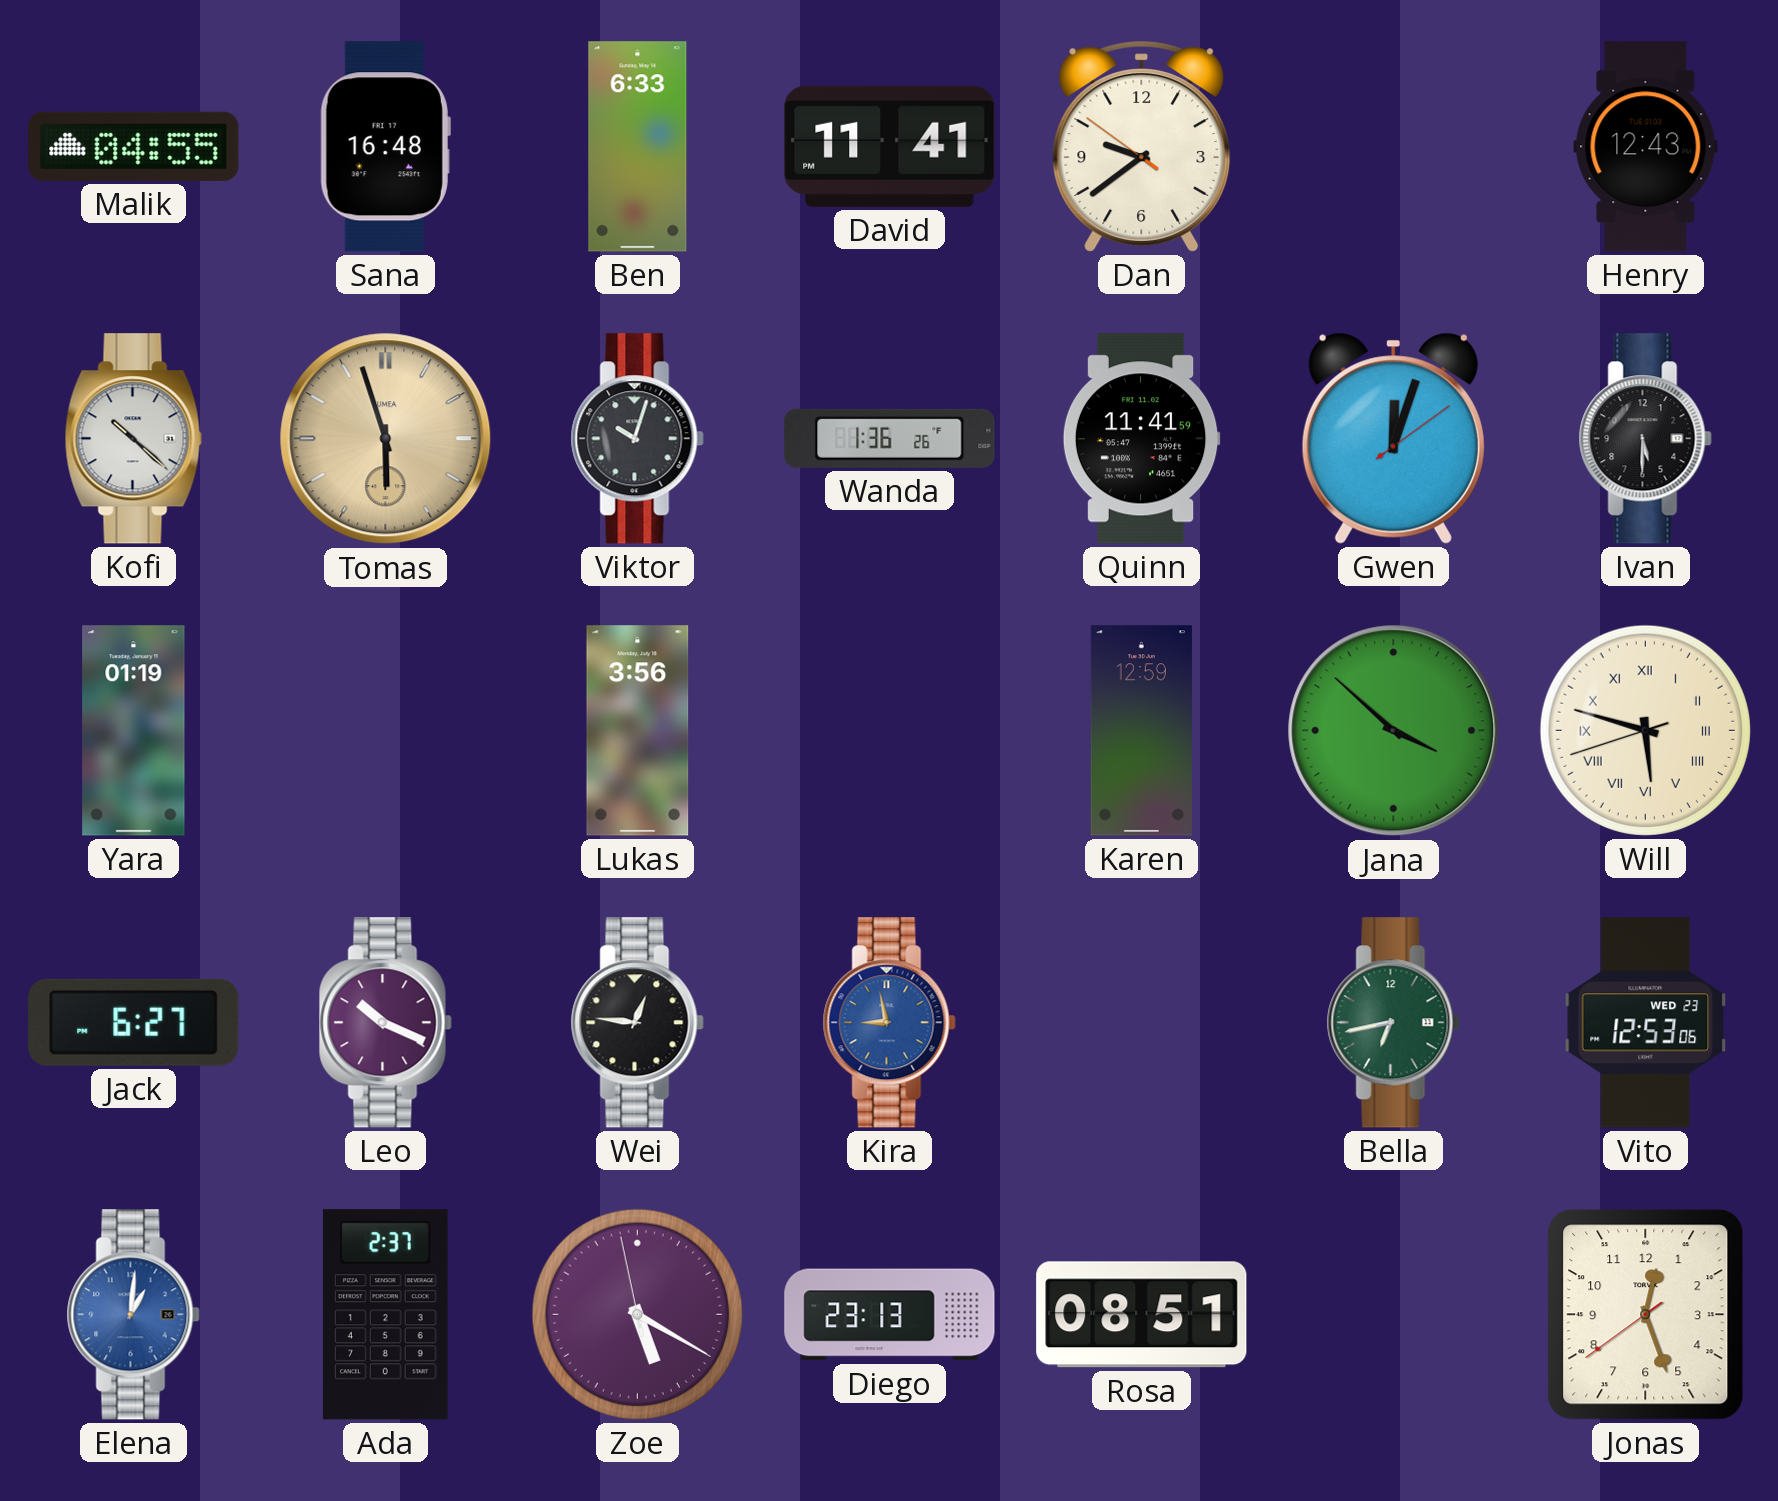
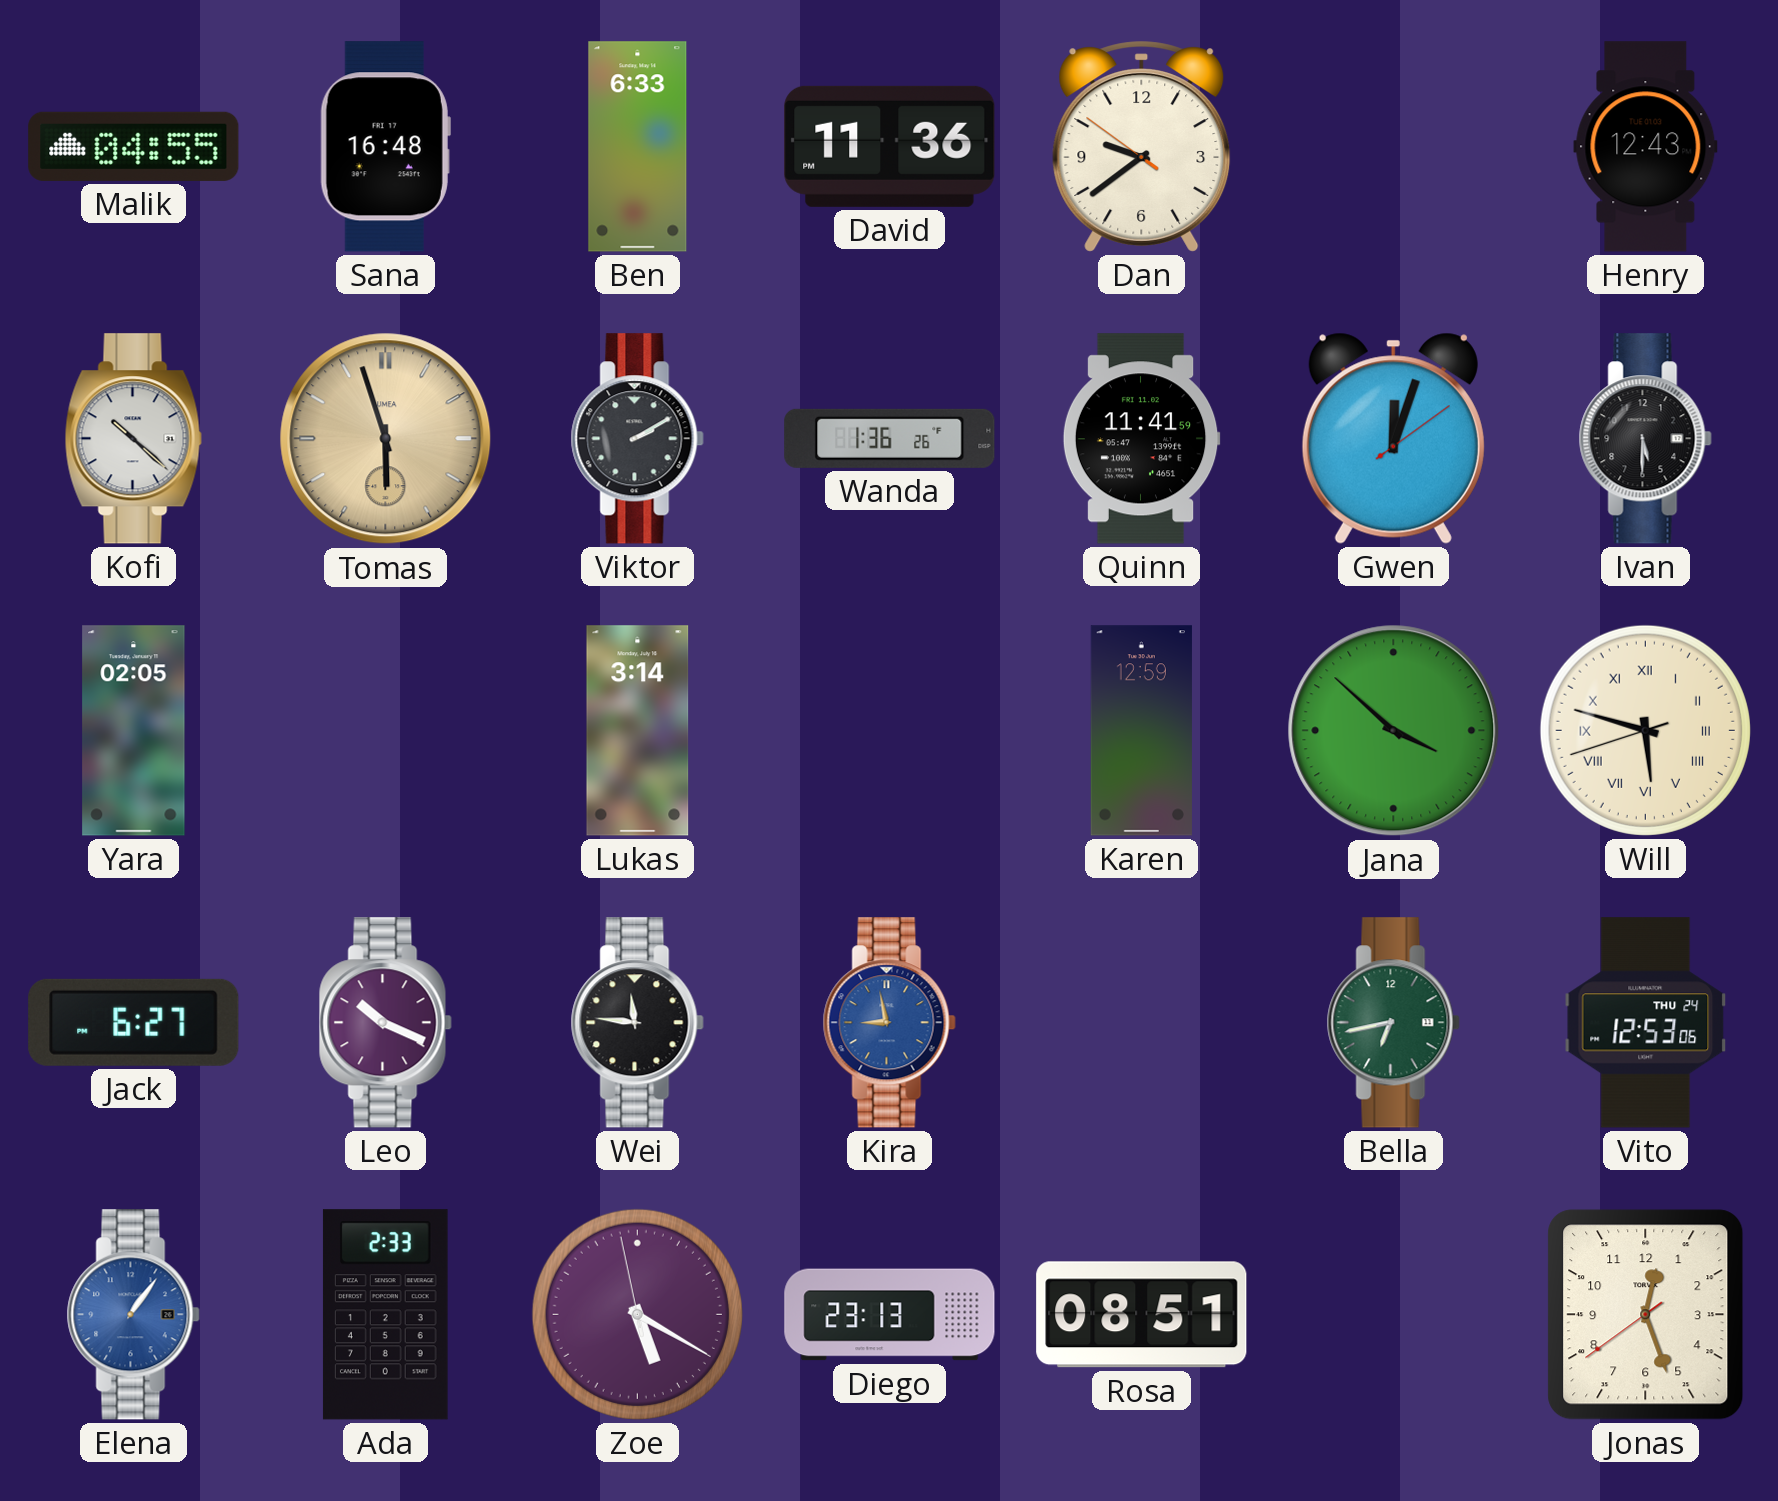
David: 11:41 -> 11:36 (890, 146)
Viktor: 10:03 -> 2:10 (637, 439)
Yara: 01:19 -> 02:05 (134, 731)
Lukas: 3:56 -> 3:14 (638, 731)
Wei: 12:46 -> 11:46 (637, 1023)
Vito date: WED 23 -> THU 24 (1646, 1023)
Elena: 1:01 -> 1:06 (133, 1315)
Ada: 2:37 -> 2:33 (385, 1315)
